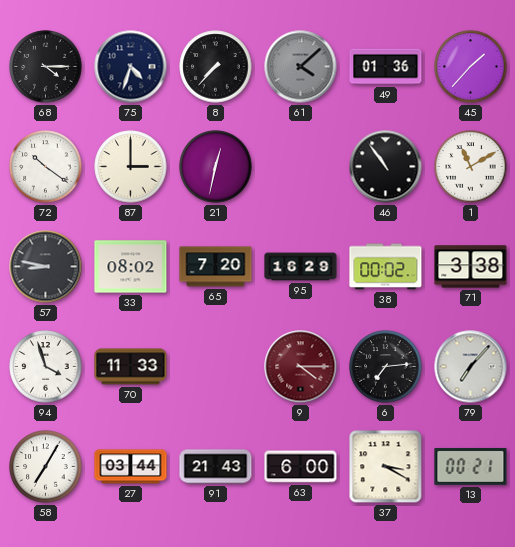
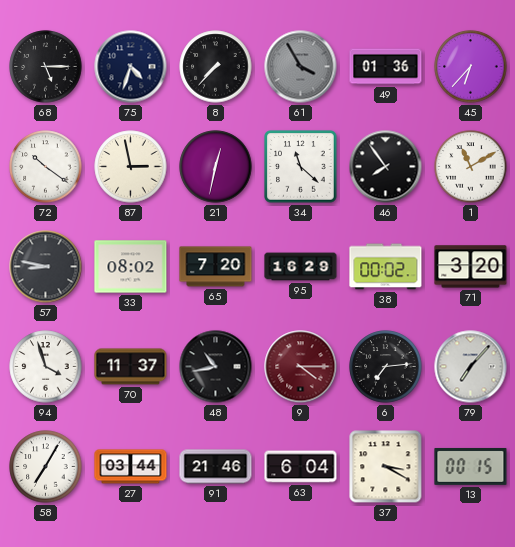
68: 4:15 -> 5:15 (46, 67)
61: 4:08 -> 3:55 (301, 67)
45: 1:37 -> 6:37 (471, 67)
87: 3:00 -> 2:58 (131, 167)
34: none -> 11:22 (301, 167)
46: 10:54 -> 7:54 (386, 167)
71: 3:38 -> 3:20 (471, 267)
70: 11:33 -> 11:37 (131, 367)
48: none -> 10:43 (216, 367)
91: 21:43 -> 21:46 (216, 467)
63: 6:00 -> 6:04 (301, 467)
13: 00:21 -> 00:15 (471, 466)
